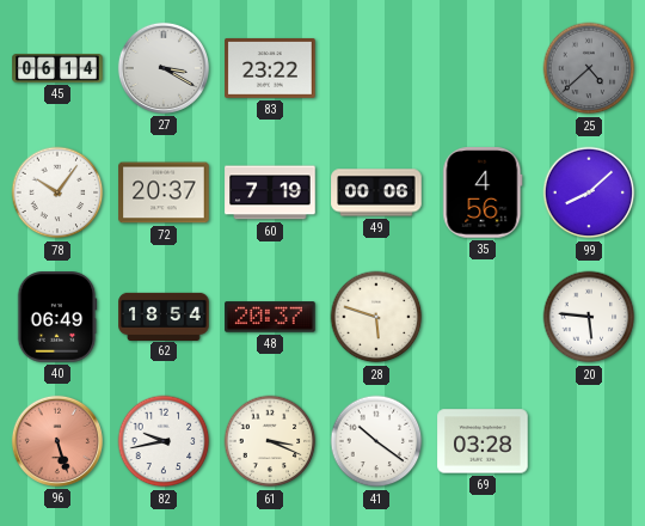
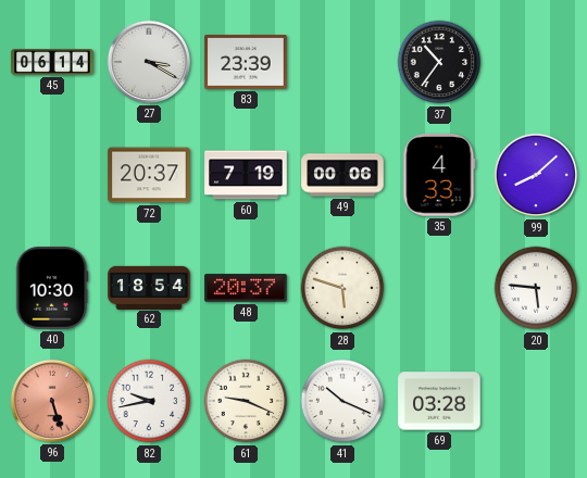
83: 23:22 -> 23:39 (246, 62)
37: none -> 10:36 (439, 62)
25: 4:38 -> none (589, 68)
78: 10:06 -> none (57, 192)
35: 4:56 -> 4:33 (439, 175)
40: 06:49 -> 10:30 (52, 288)
61: 3:19 -> 9:19 (246, 401)
41: 10:21 -> 10:19 (342, 401)
